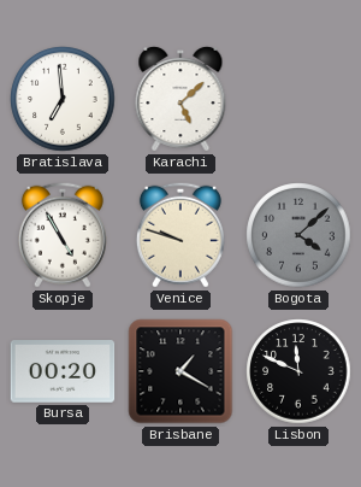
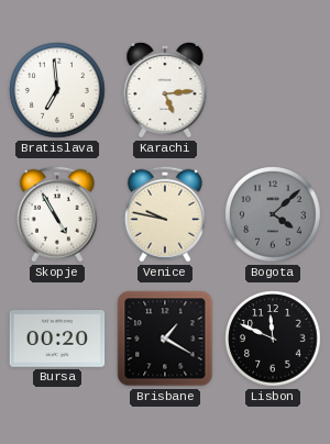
Karachi: 5:08 -> 5:14 (165, 90)
Venice: 9:48 -> 9:47 (165, 214)
